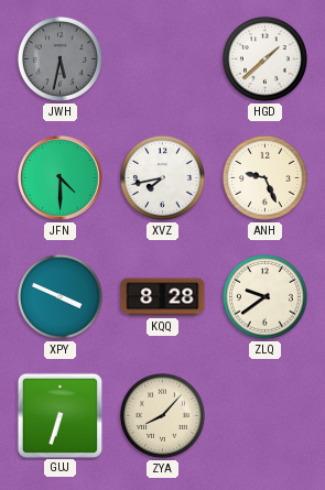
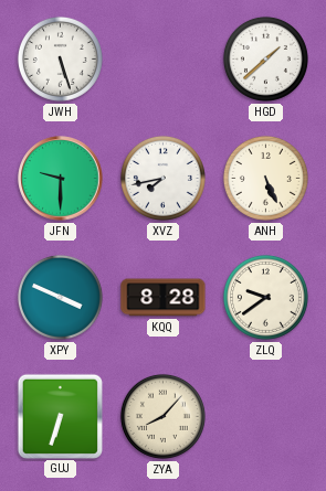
JWH: 5:32 -> 5:27 (60, 58)
JWH dial: grey -> white (60, 58)
JFN: 4:30 -> 9:30 (61, 179)
ANH: 9:26 -> 5:26 (265, 178)
